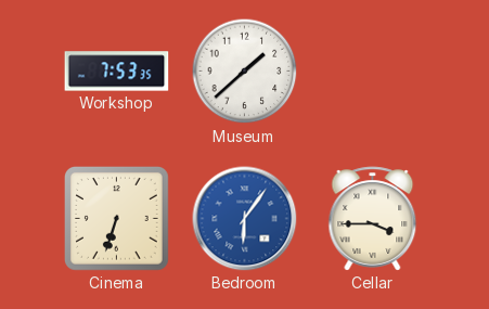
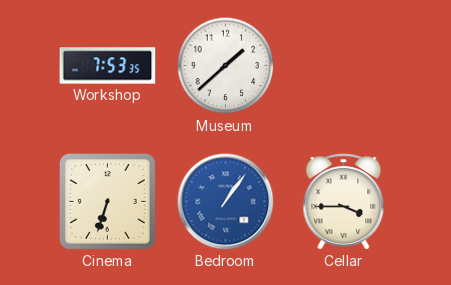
Bedroom: 6:06 -> 1:06 (226, 202)
